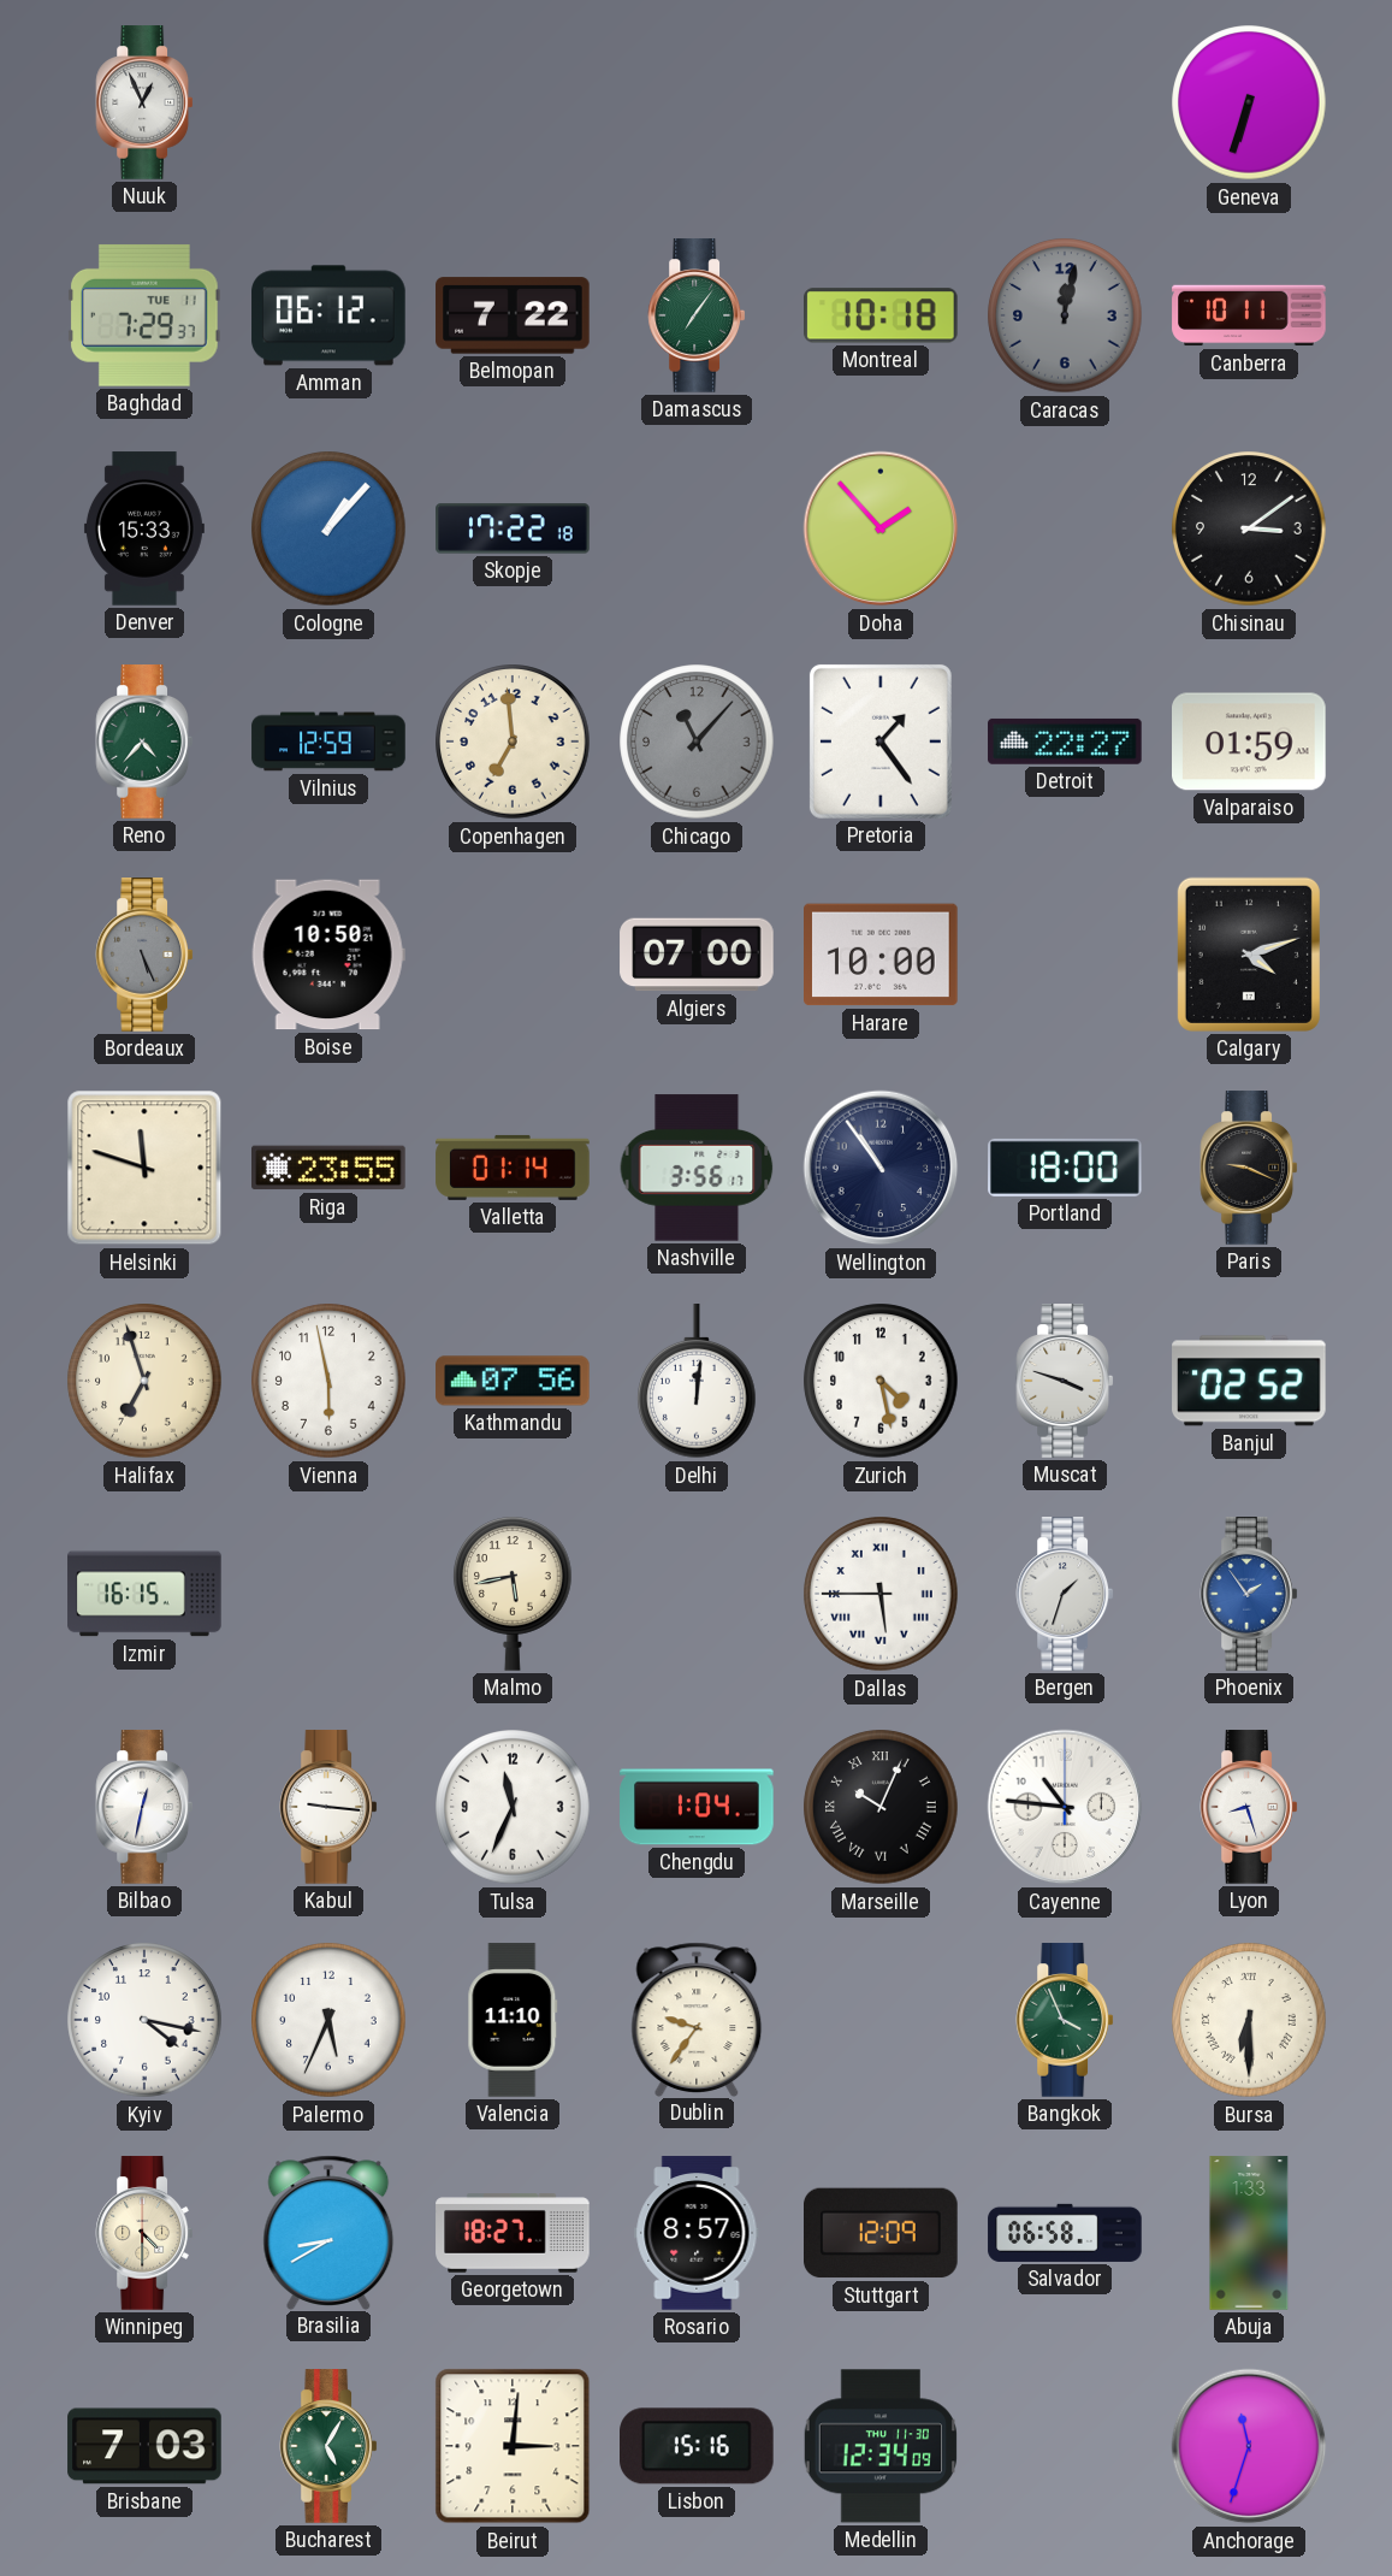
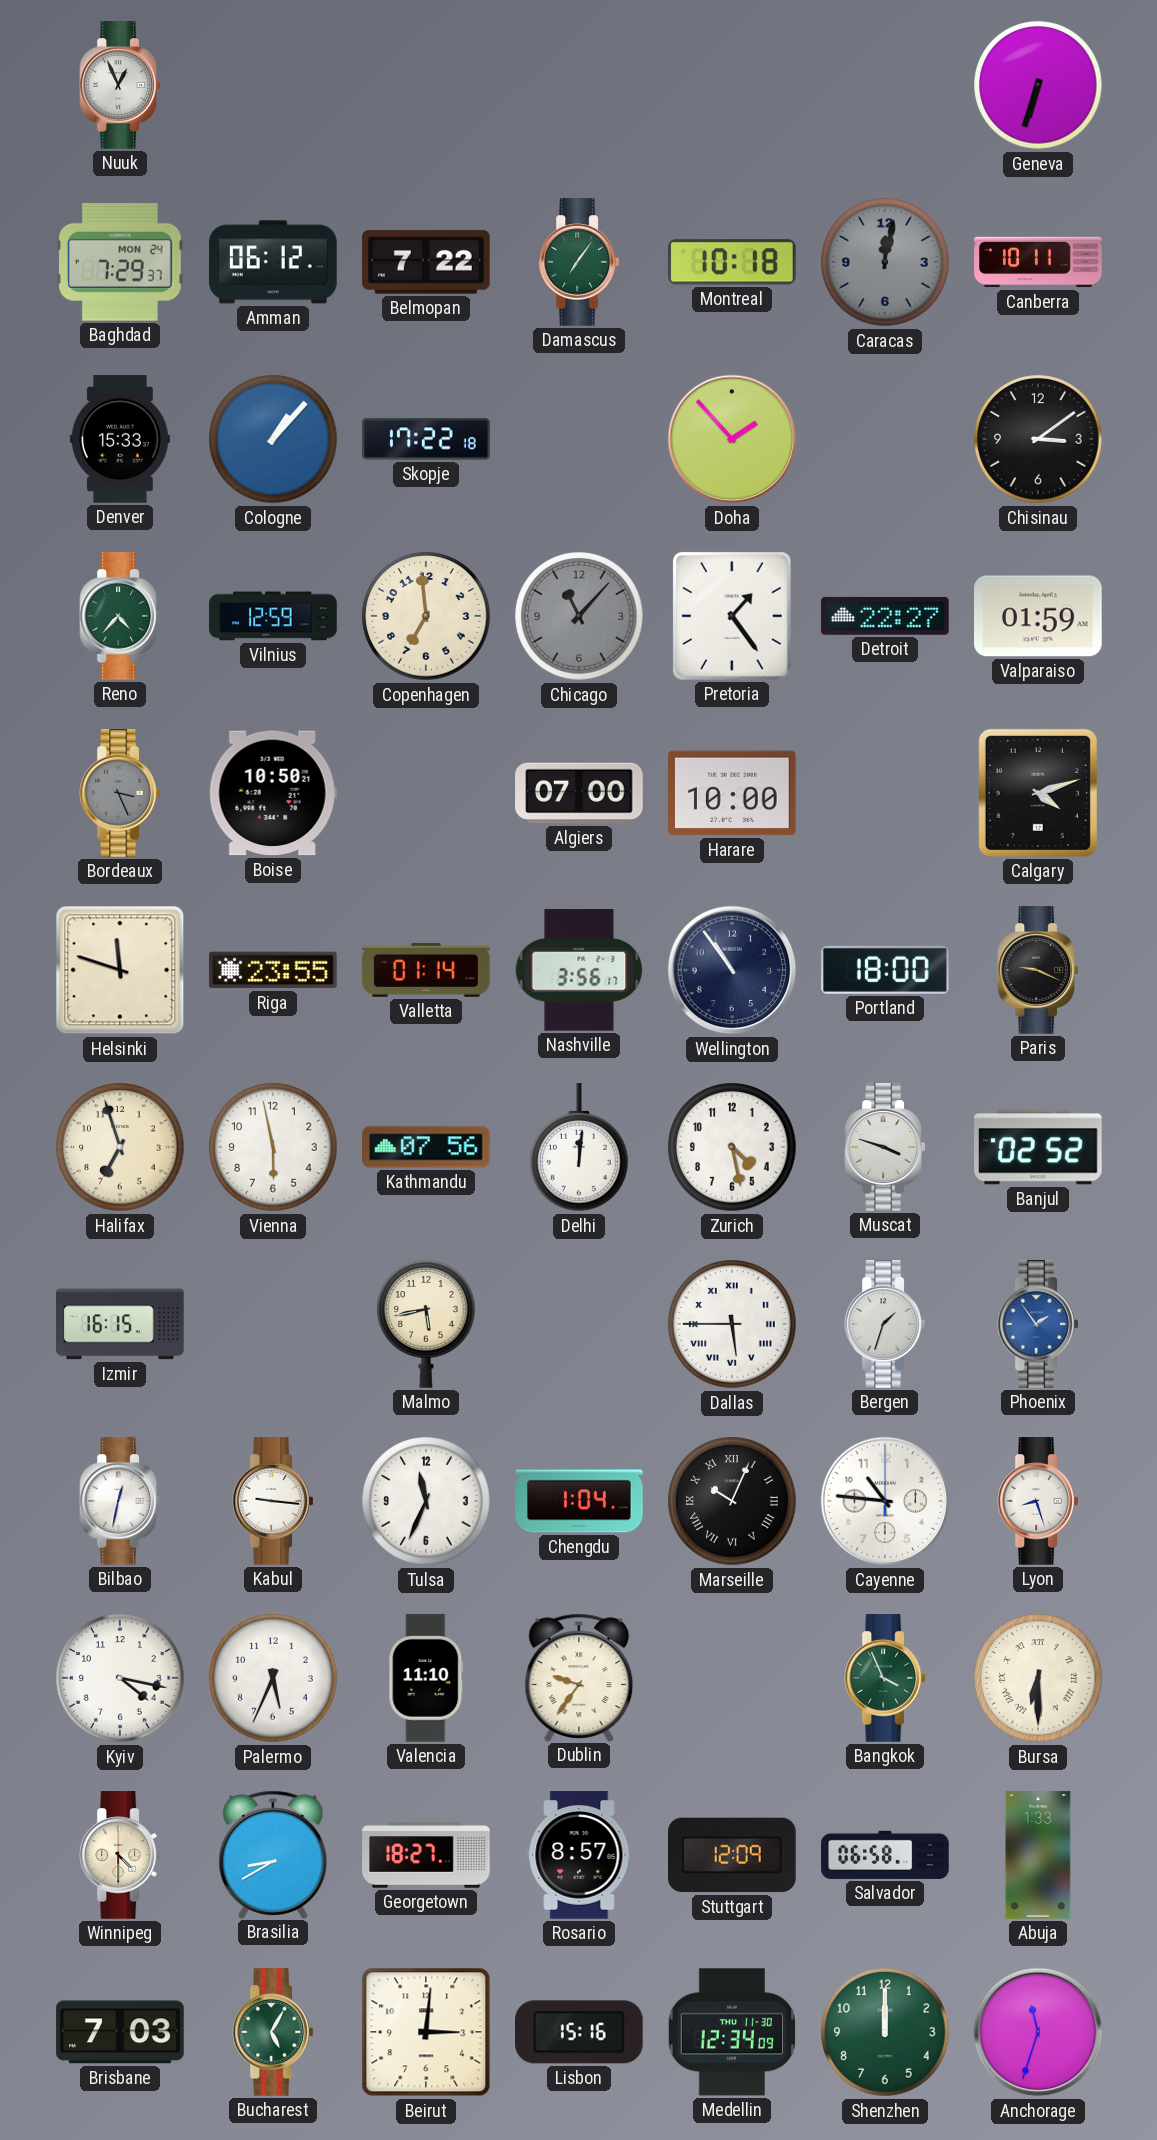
Baghdad date: TUE 11 -> MON 24 (120, 262)
Bordeaux: 5:26 -> 3:26 (120, 793)
Shenzhen: none -> 12:00 (885, 2032)
